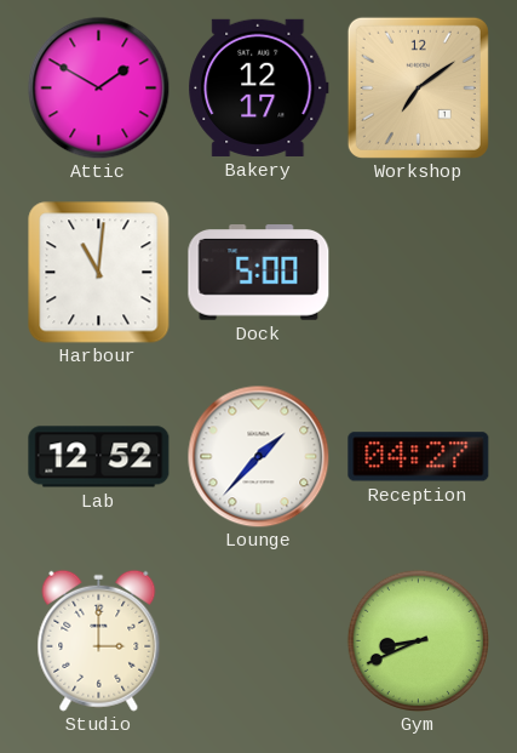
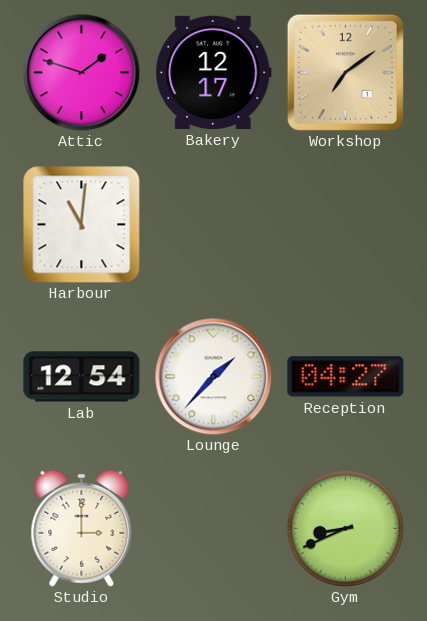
Attic: 1:50 -> 1:48 (81, 72)
Dock: 5:00 -> none (259, 273)
Lab: 12:52 -> 12:54 (82, 377)
